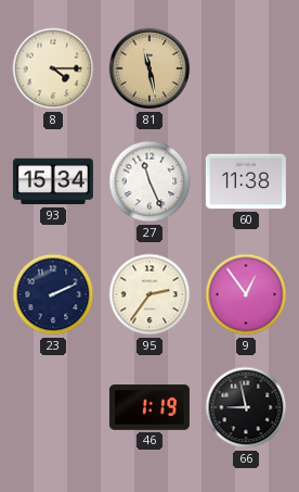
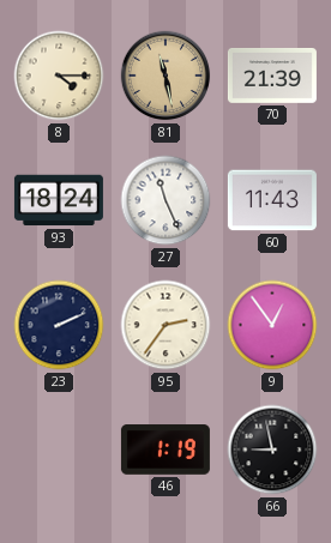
70: none -> 21:39 (272, 77)
93: 15:34 -> 18:24 (59, 200)
60: 11:38 -> 11:43 (272, 200)
